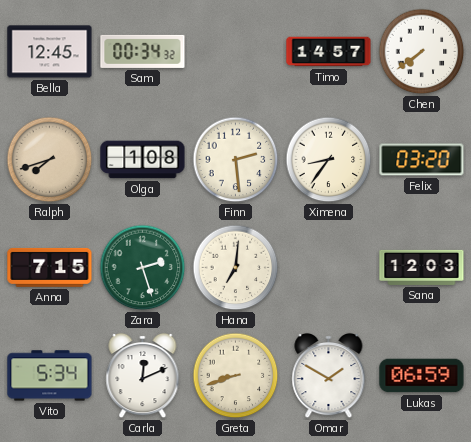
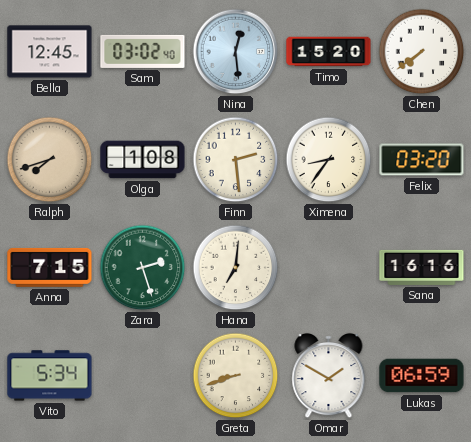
Sam: 00:34 -> 03:02 (143, 51)
Nina: none -> 12:29 (236, 52)
Timo: 14:57 -> 15:20 (329, 52)
Sana: 12:03 -> 16:16 (422, 267)
Carla: 12:11 -> none (143, 376)
